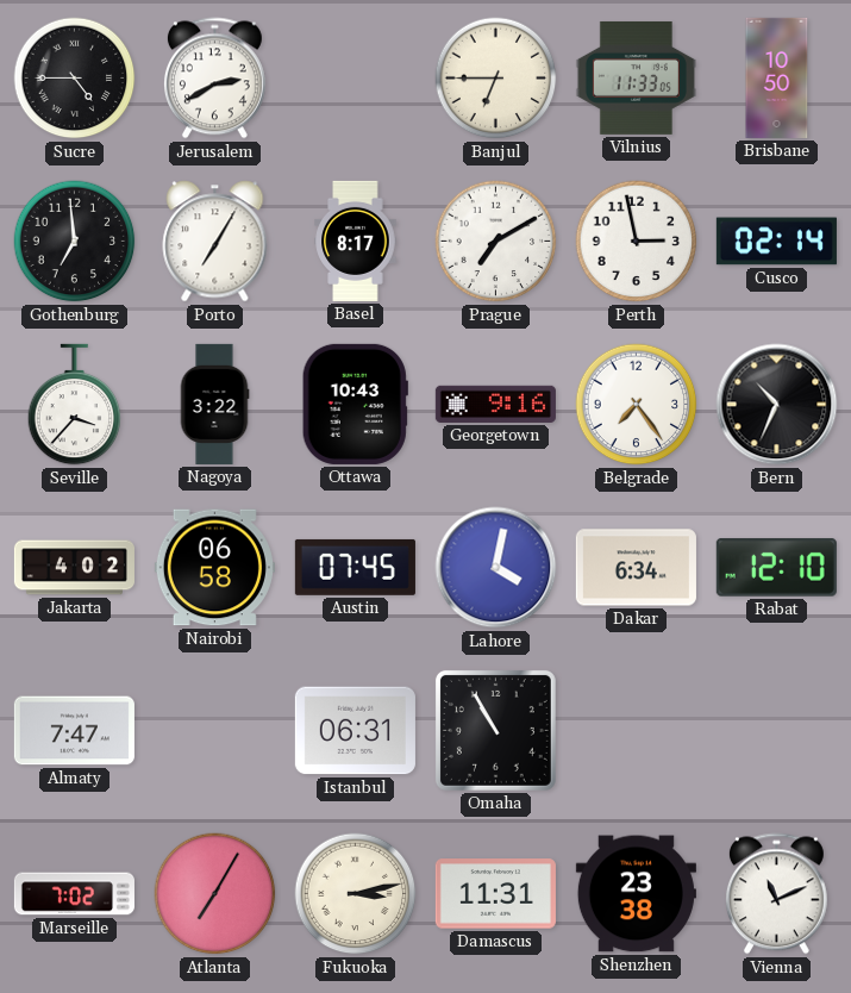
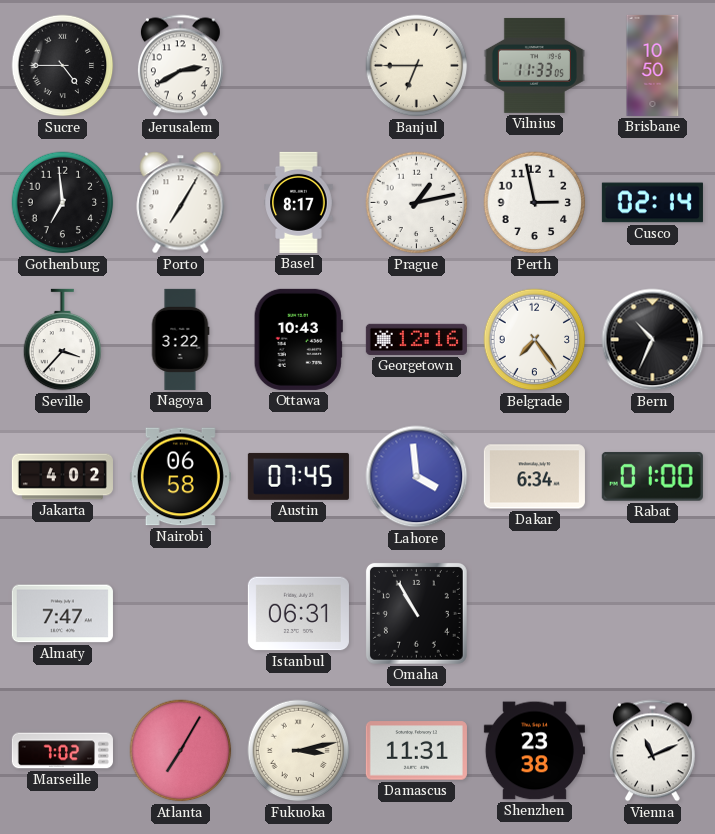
Prague: 7:10 -> 1:13 (417, 203)
Georgetown: 9:16 -> 12:16 (416, 339)
Lahore: 4:02 -> 3:59 (417, 477)
Rabat: 12:10 -> 01:00 (652, 476)
